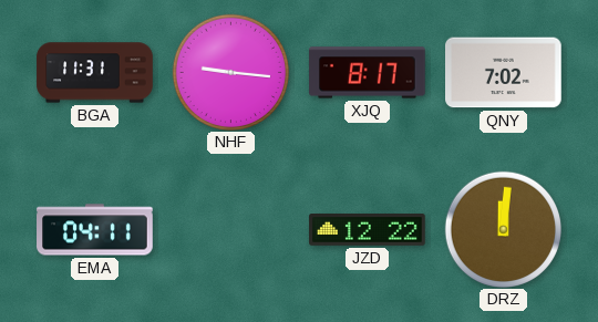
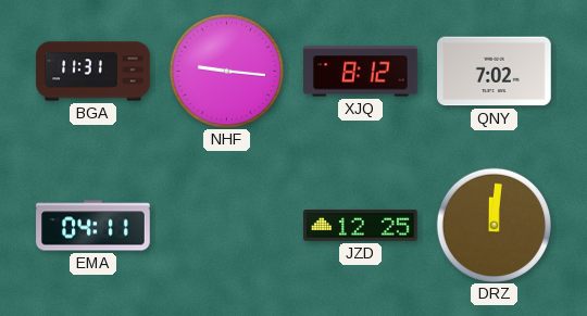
XJQ: 8:17 -> 8:12 (361, 72)
JZD: 12:22 -> 12:25 (361, 226)
